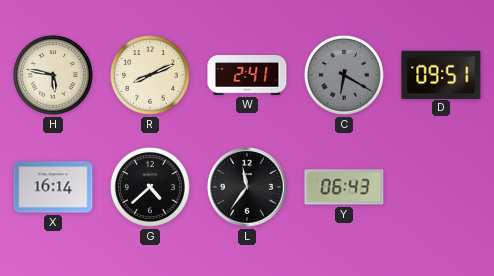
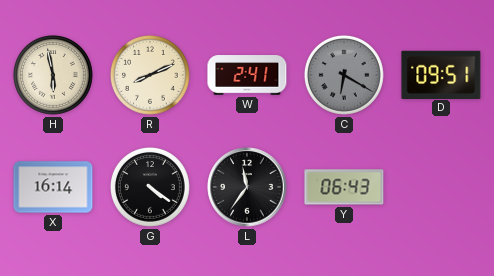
H: 5:47 -> 5:58 (53, 75)
G: 4:38 -> 4:21 (150, 187)
